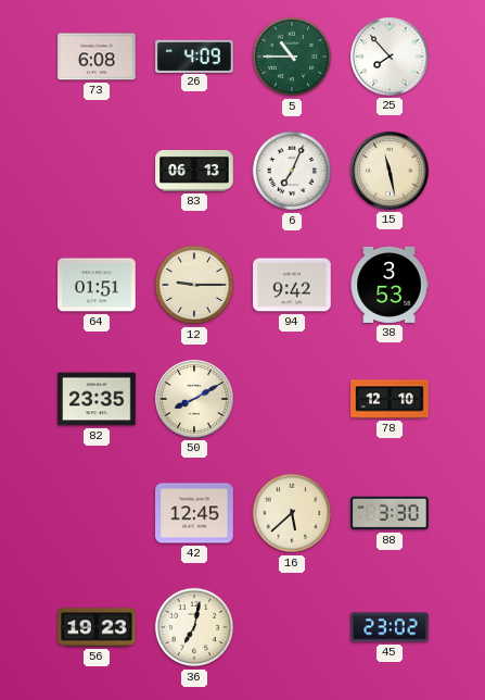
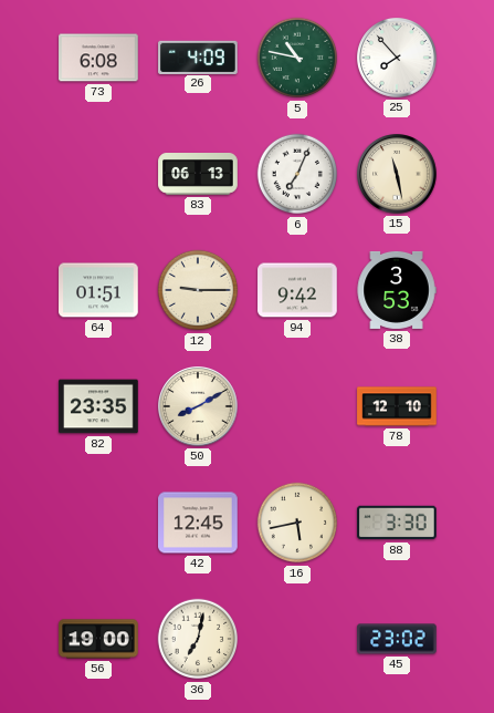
5: 10:45 -> 10:47 (297, 58)
16: 5:38 -> 5:43 (297, 523)
56: 19:23 -> 19:00 (98, 639)
